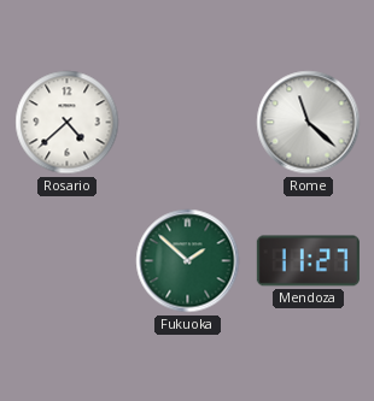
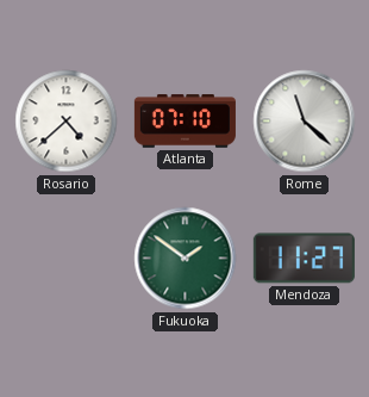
Atlanta: none -> 07:10 (185, 122)
Fukuoka: 1:52 -> 1:51 (186, 259)
